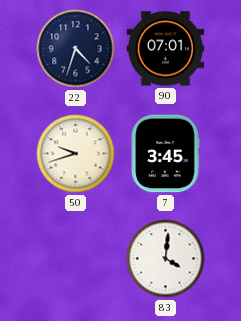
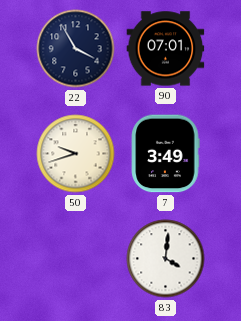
22: 4:33 -> 3:55 (76, 49)
7: 3:45 -> 3:49 (165, 154)
